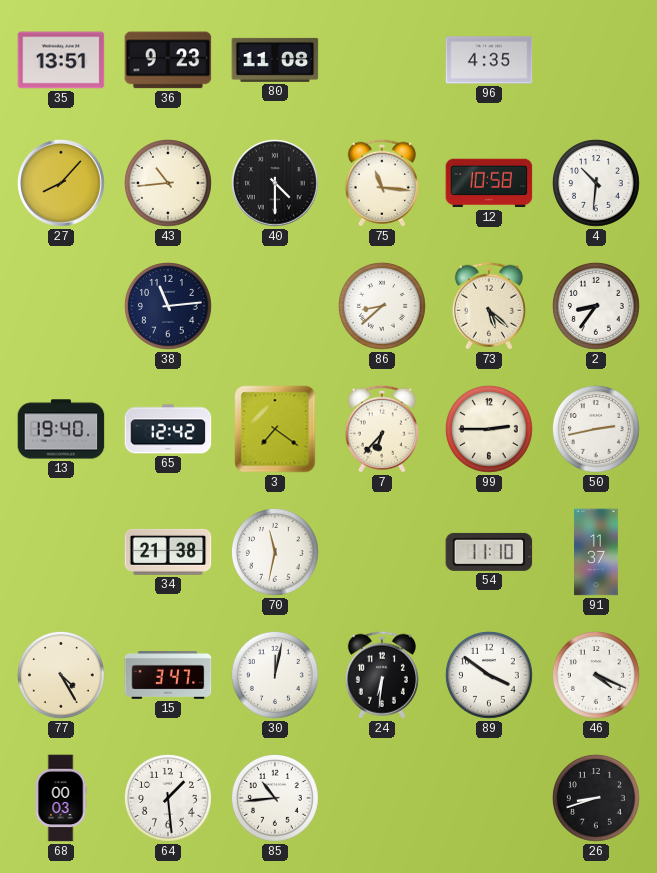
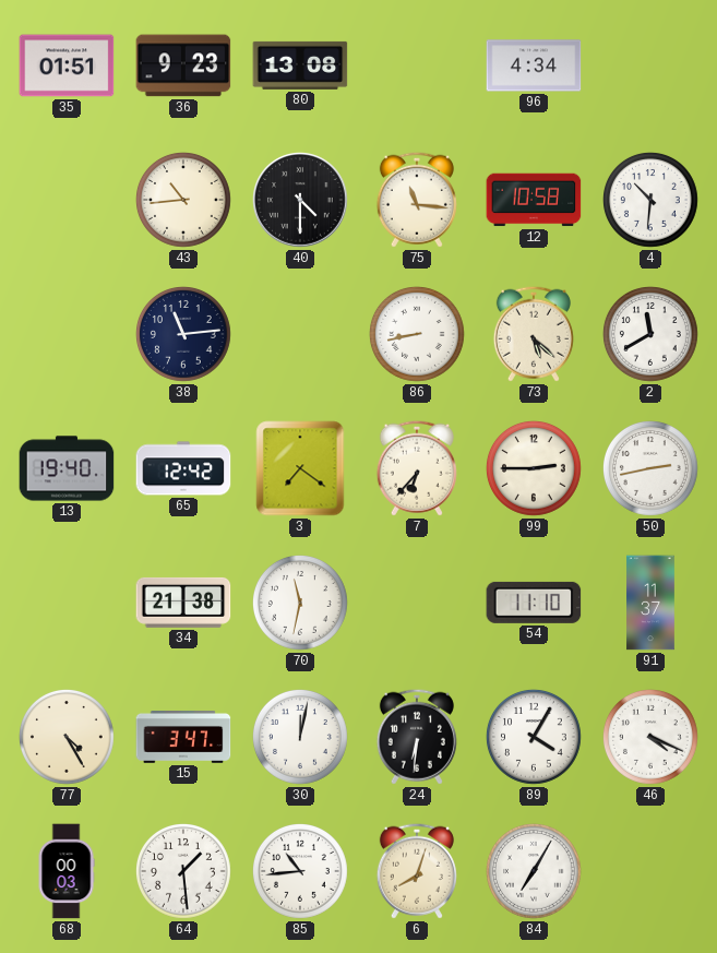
35: 13:51 -> 01:51 (67, 65)
80: 11:08 -> 13:08 (300, 65)
96: 4:35 -> 4:34 (534, 65)
27: 8:07 -> none (62, 184)
86: 8:38 -> 8:43 (418, 335)
2: 8:36 -> 11:40 (652, 335)
89: 3:51 -> 4:05 (535, 738)
6: none -> 8:03 (417, 871)
84: none -> 7:05 (535, 872)
26: 8:42 -> none (597, 799)
